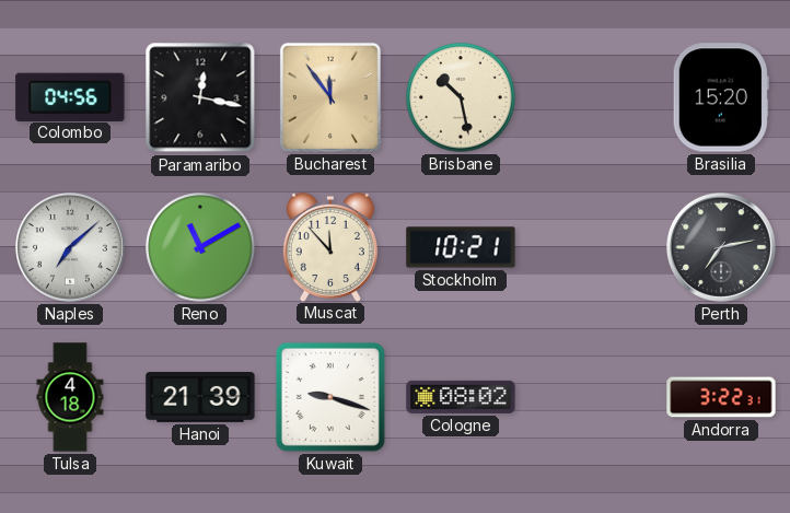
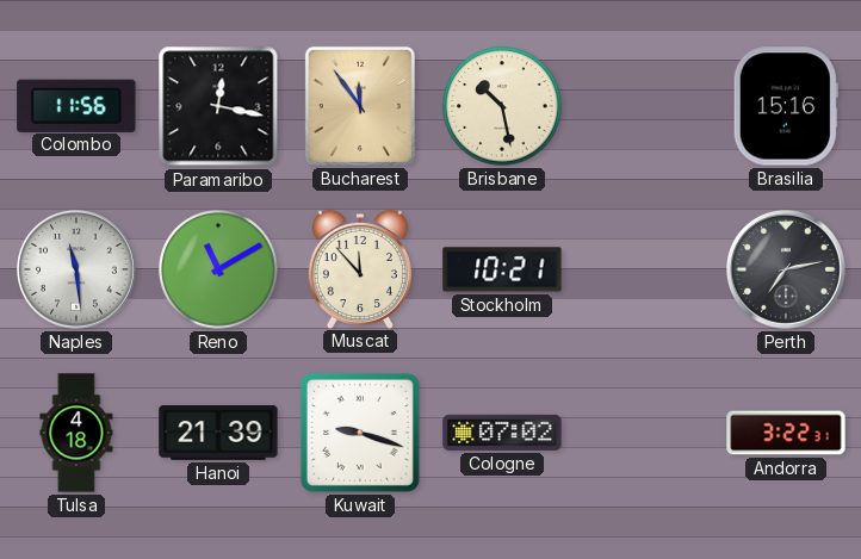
Colombo: 04:56 -> 11:56 (76, 105)
Brasilia: 15:20 -> 15:16 (786, 106)
Naples: 7:08 -> 11:29 (78, 271)
Cologne: 08:02 -> 07:02 (502, 433)
